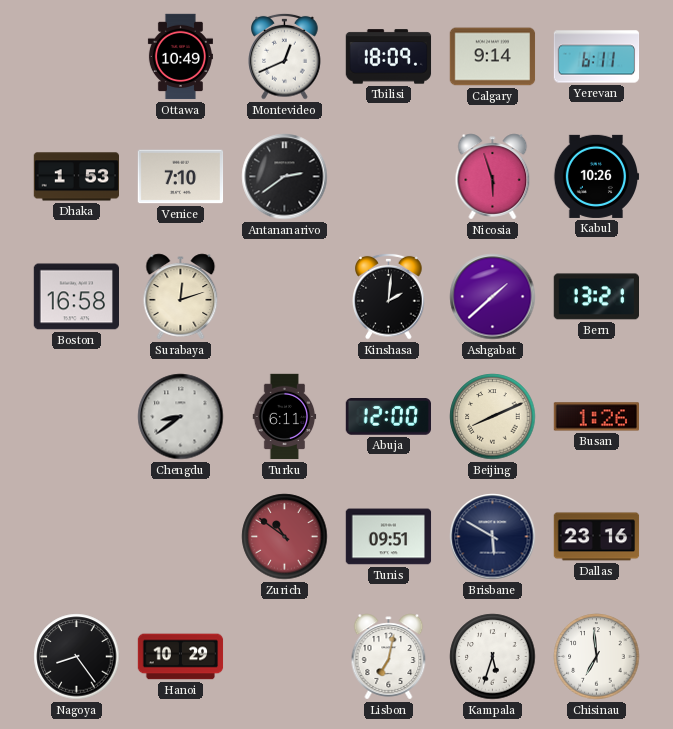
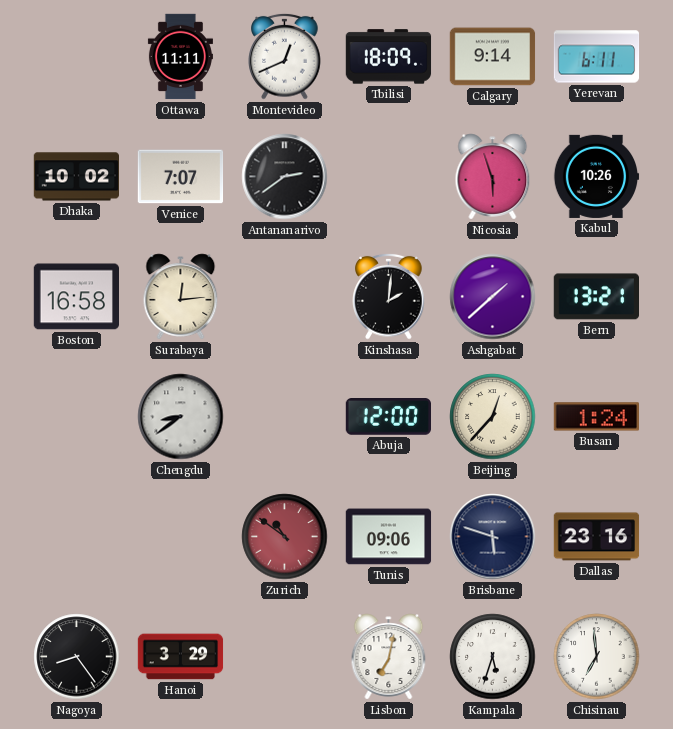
Ottawa: 10:49 -> 11:11 (180, 57)
Dhaka: 1:53 -> 10:02 (76, 177)
Venice: 7:10 -> 7:07 (181, 177)
Surabaya: 12:12 -> 12:14 (181, 297)
Turku: 6:11 -> none (285, 417)
Beijing: 8:11 -> 12:37 (493, 417)
Busan: 1:26 -> 1:24 (596, 417)
Tunis: 09:51 -> 09:06 (389, 537)
Brisbane: 5:50 -> 5:48 (493, 537)
Hanoi: 10:29 -> 3:29 (181, 657)
